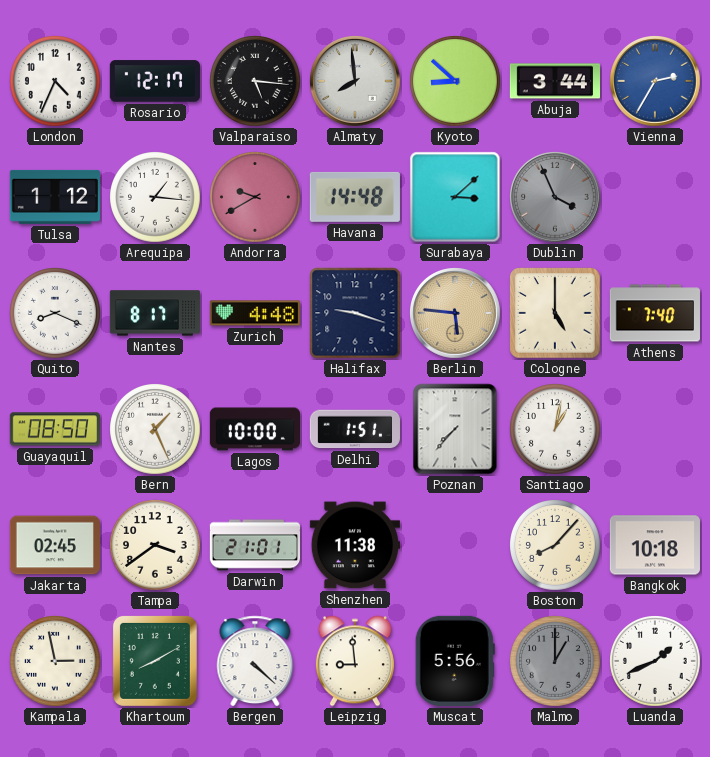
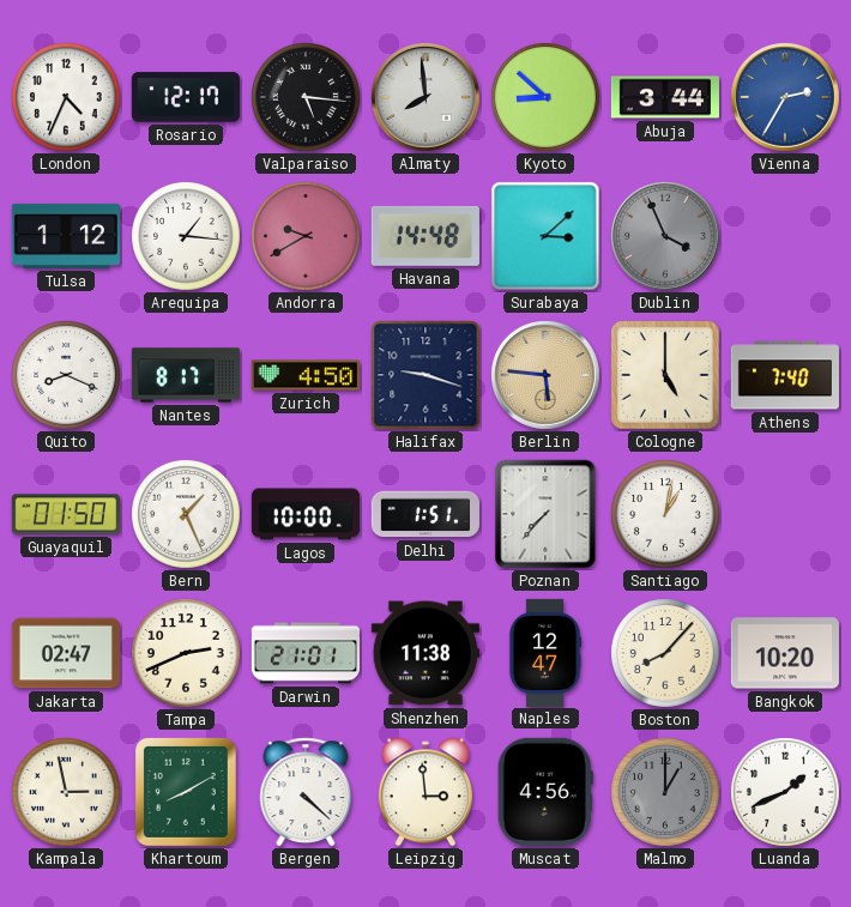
Zurich: 4:48 -> 4:50 (306, 375)
Guayaquil: 08:50 -> 01:50 (66, 514)
Jakarta: 02:45 -> 02:47 (66, 653)
Tampa: 3:39 -> 2:41 (186, 653)
Naples: none -> 12:47 (545, 652)
Bangkok: 10:18 -> 10:20 (785, 653)
Leipzig: 8:59 -> 2:59 (425, 792)
Muscat: 5:56 -> 4:56 (545, 792)
